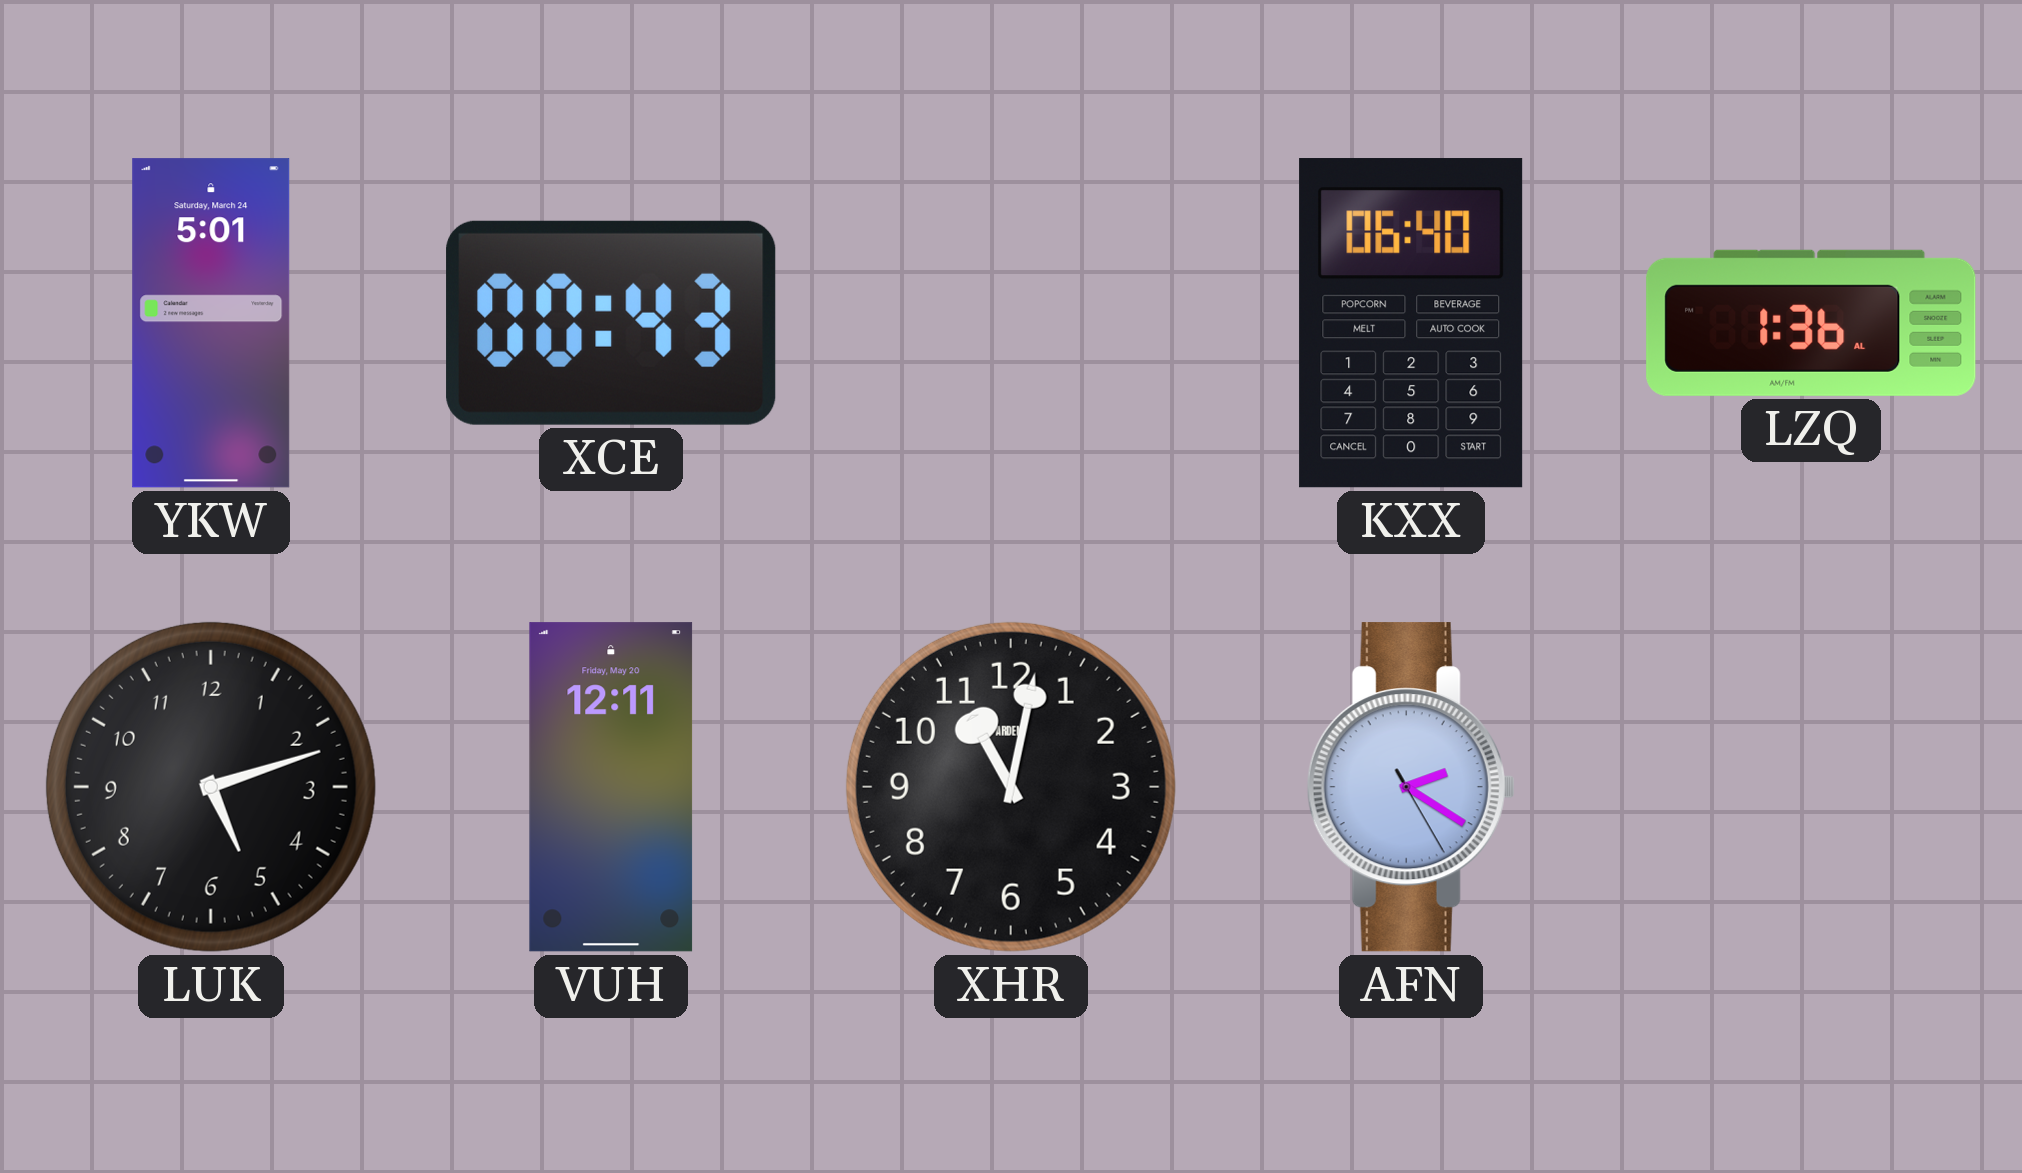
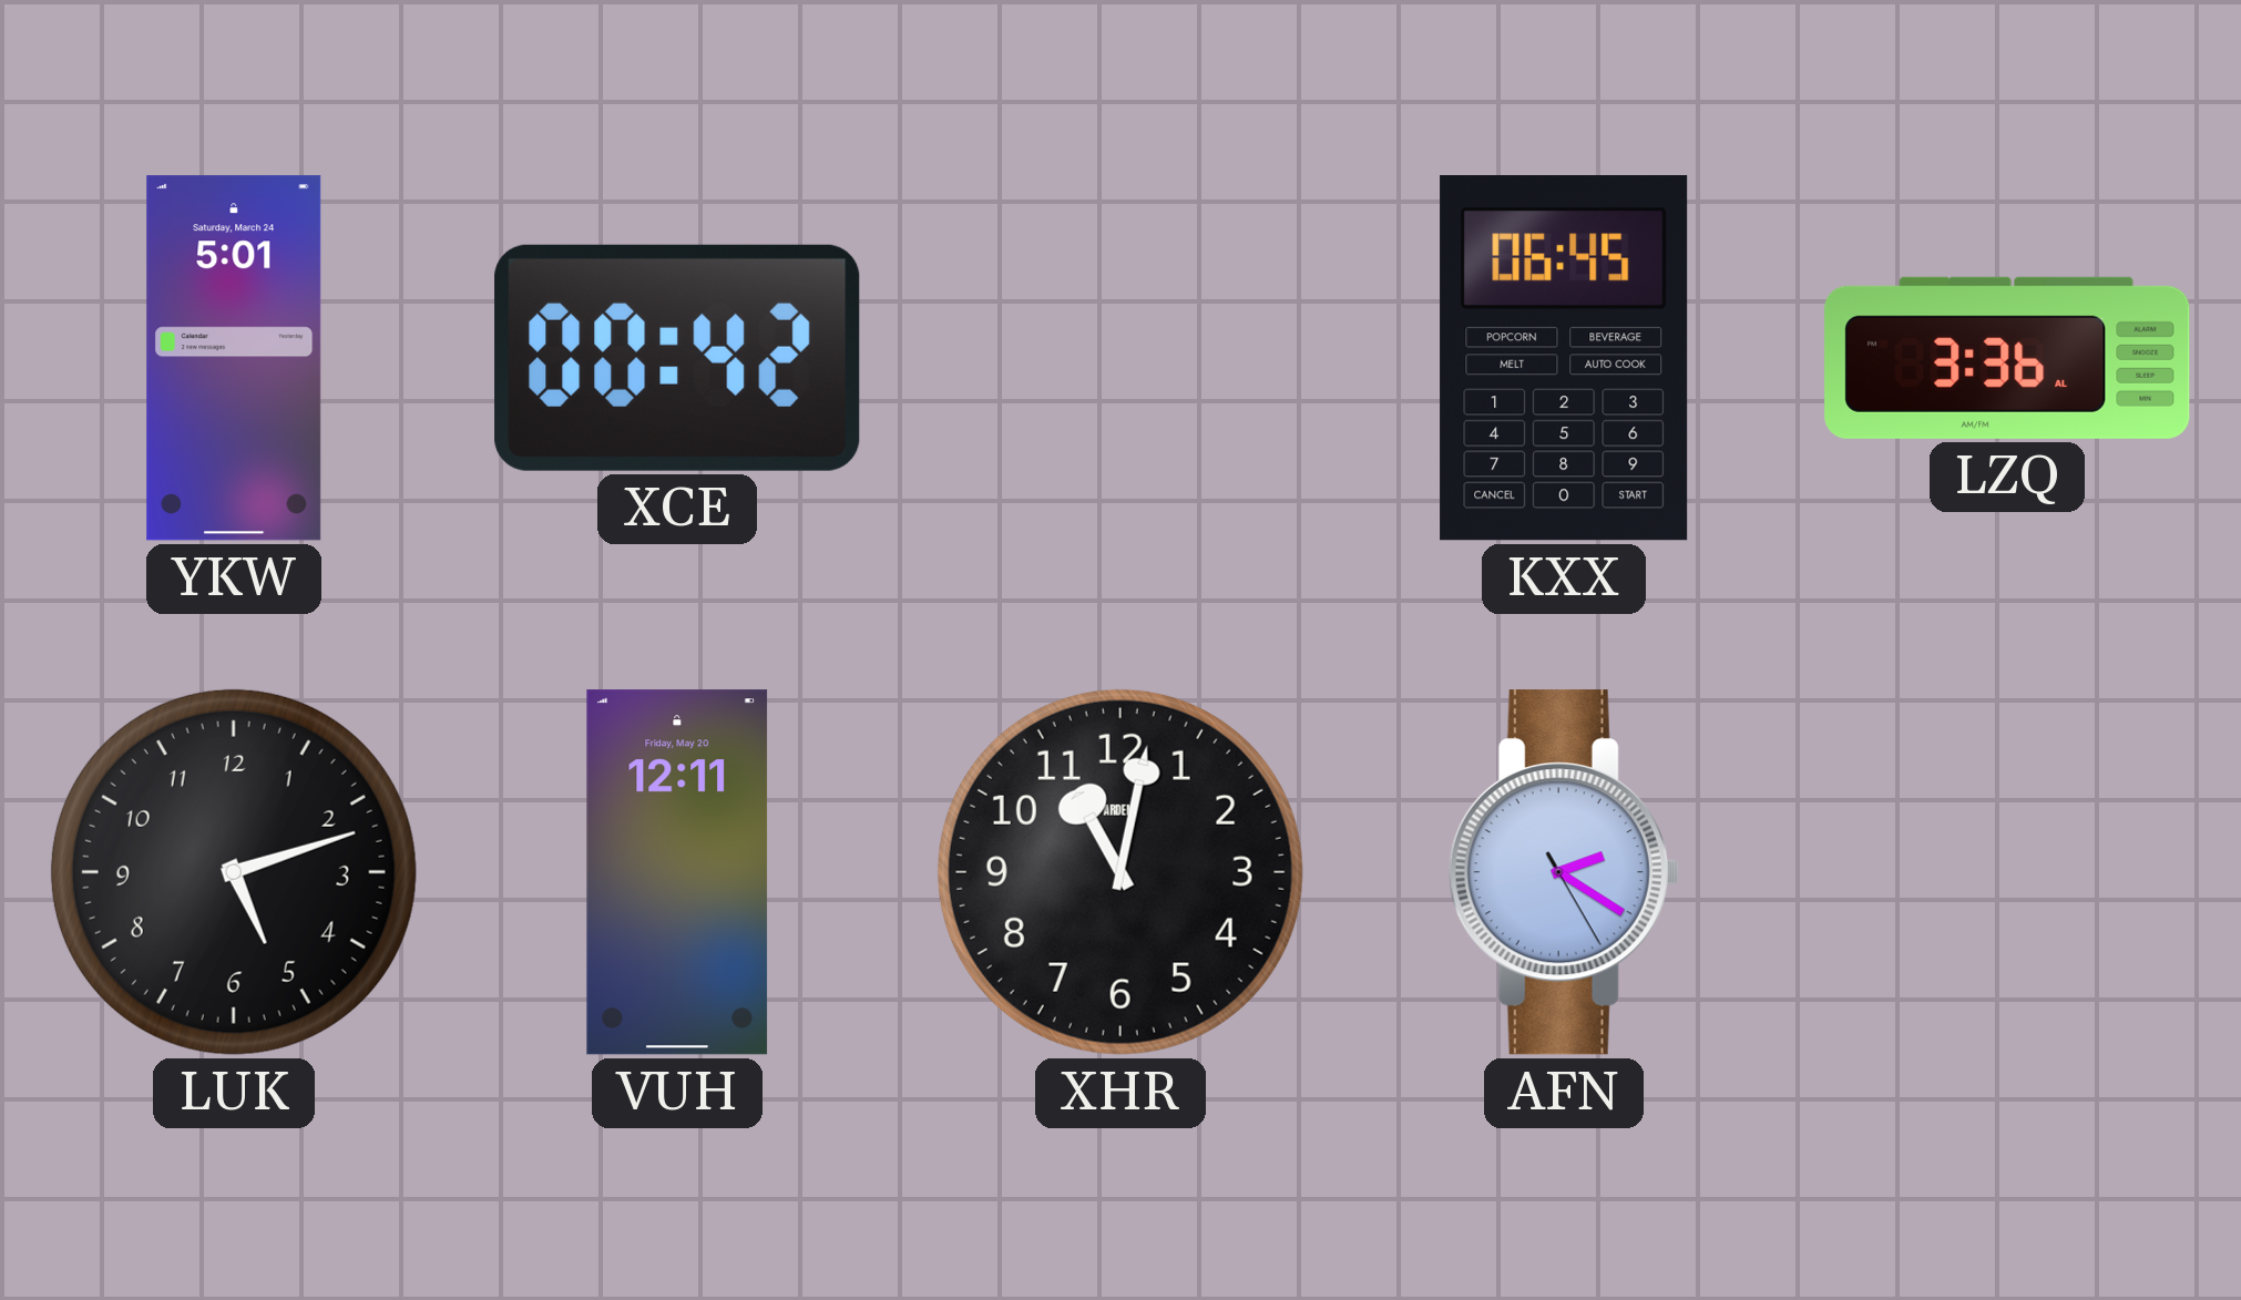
XCE: 00:43 -> 00:42 (677, 358)
KXX: 06:40 -> 06:45 (1564, 358)
LZQ: 1:36 -> 3:36 (2007, 358)
